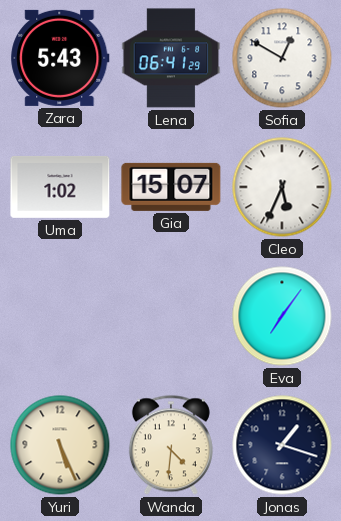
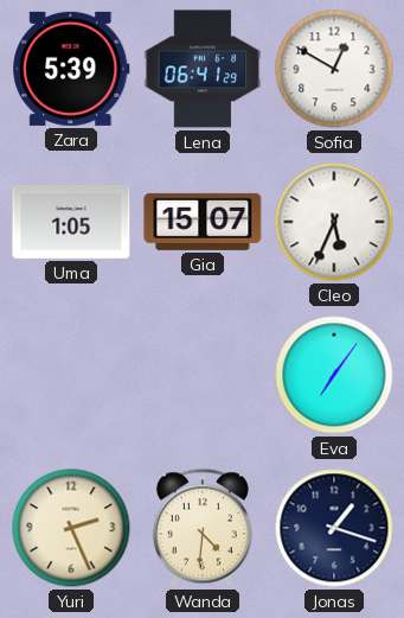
Zara: 5:43 -> 5:39 (71, 69)
Uma: 1:02 -> 1:05 (71, 222)
Yuri: 5:26 -> 2:26 (71, 528)
